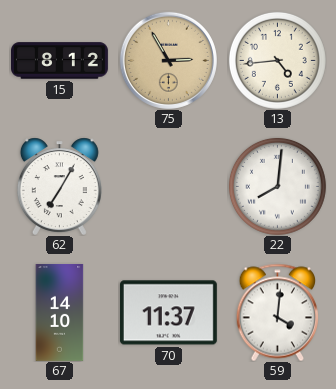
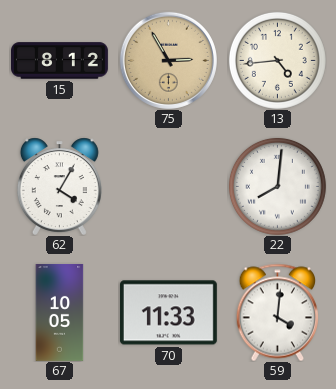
62: 7:05 -> 4:05 (59, 186)
67: 14:10 -> 10:05 (60, 312)
70: 11:37 -> 11:33 (168, 313)
